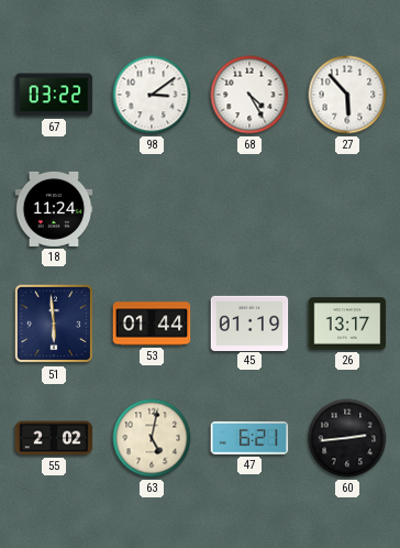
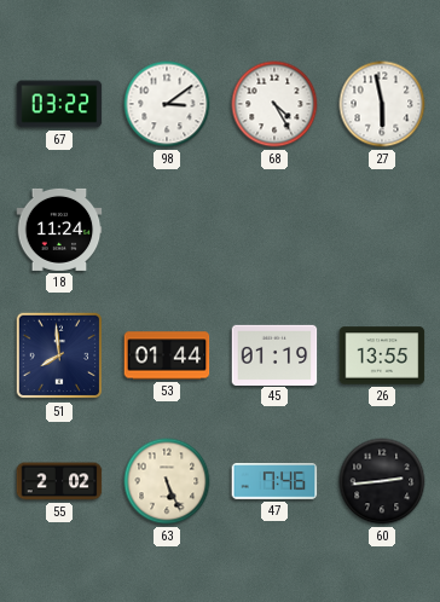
27: 5:53 -> 5:58 (382, 104)
51: 5:59 -> 7:59 (59, 355)
26: 13:17 -> 13:55 (382, 355)
63: 5:02 -> 5:26 (167, 481)
47: 6:21 -> 7:46 (274, 482)
